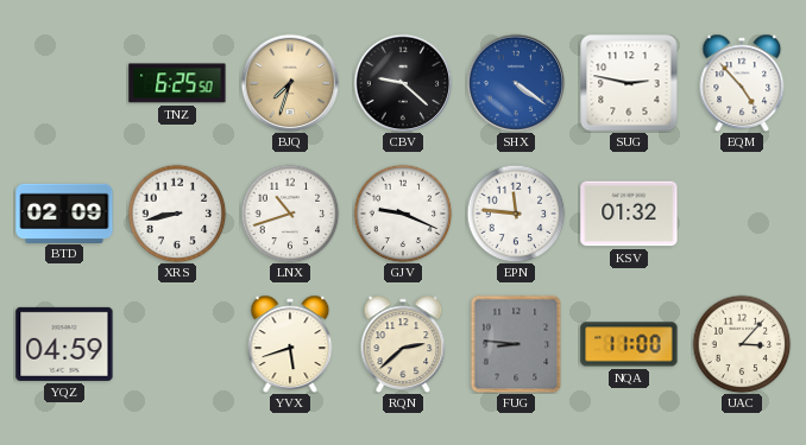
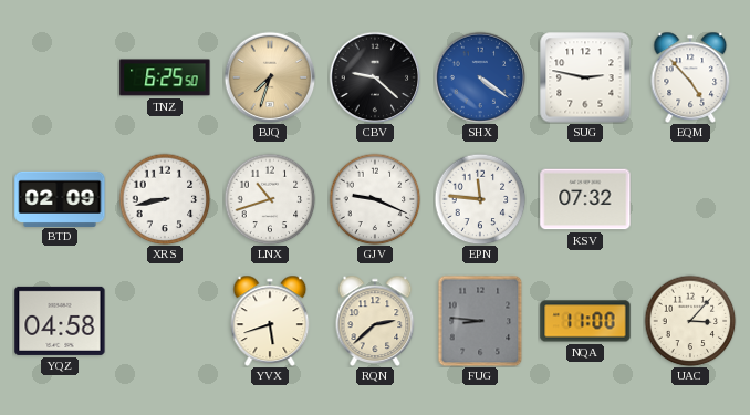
KSV: 01:32 -> 07:32 (585, 199)
YQZ: 04:59 -> 04:58 (60, 321)
